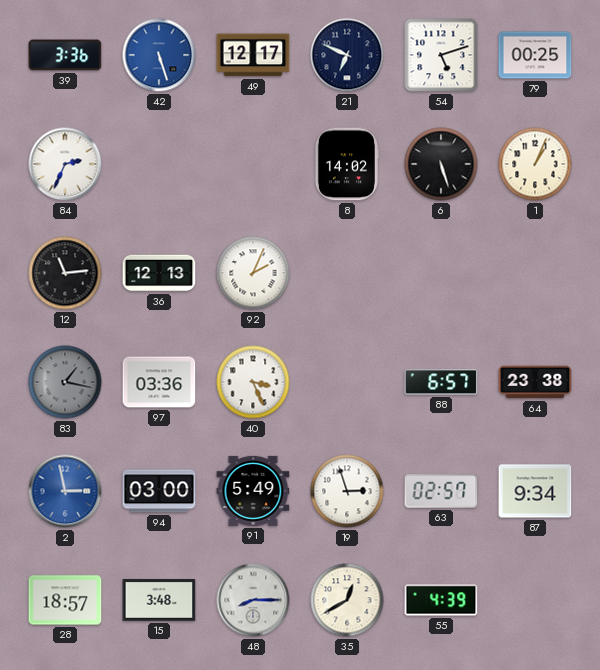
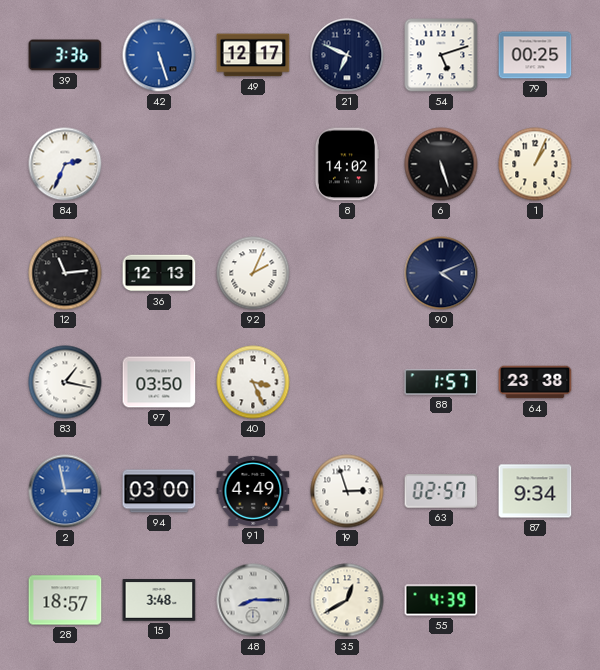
90: none -> 4:11 (441, 273)
83 dial: grey -> white (65, 382)
97: 03:36 -> 03:50 (159, 382)
88: 6:57 -> 1:57 (441, 382)
91: 5:49 -> 4:49 (253, 491)
